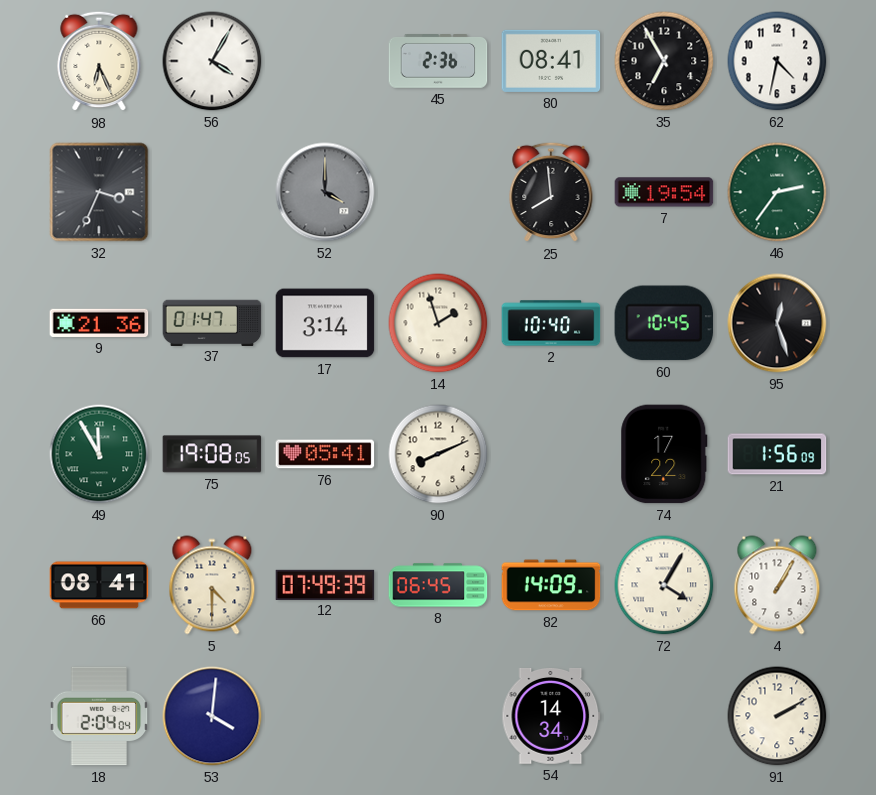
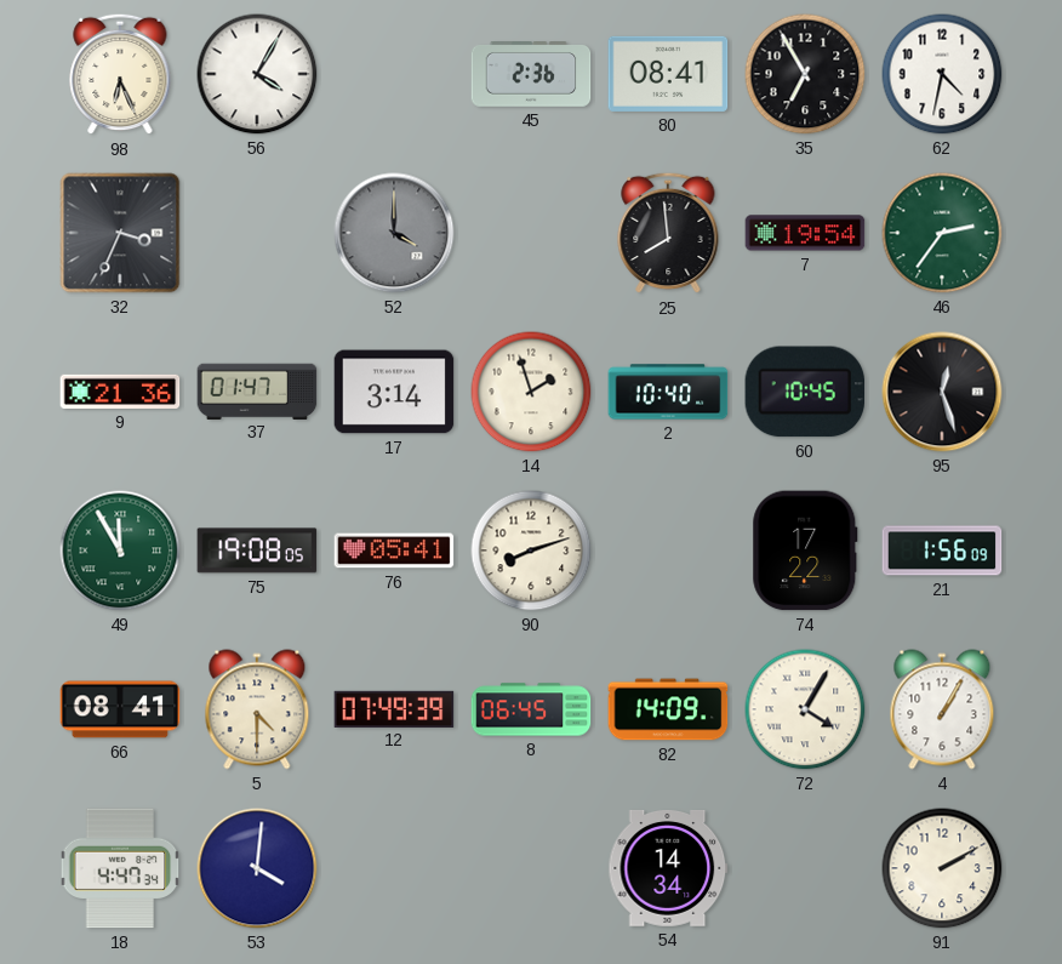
90: 8:11 -> 8:12 (531, 551)
18: 2:04 -> 4:47 (120, 868)
